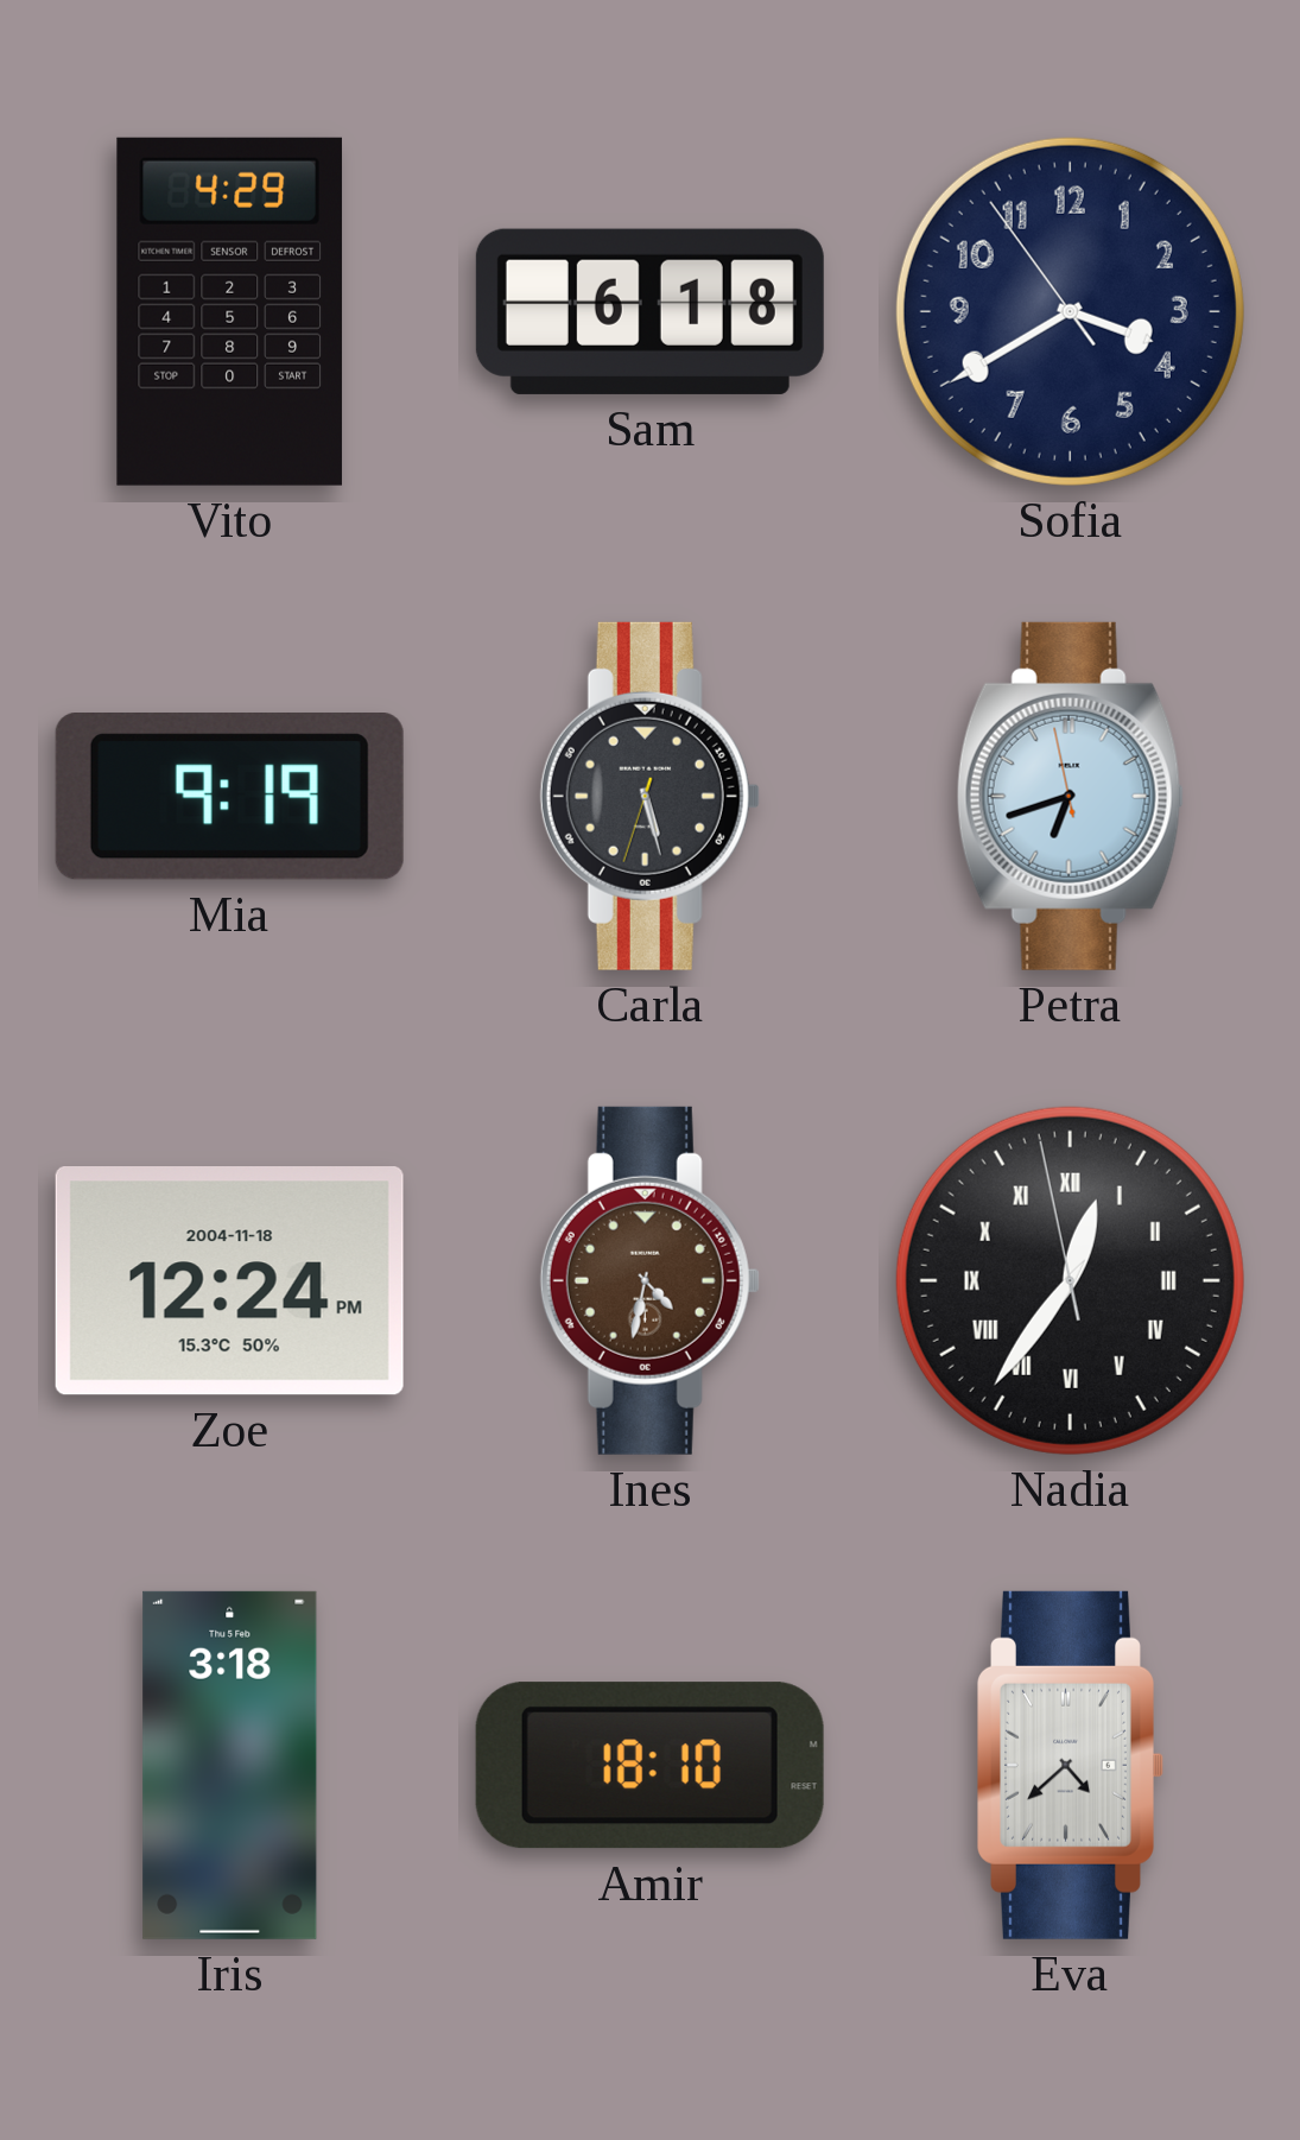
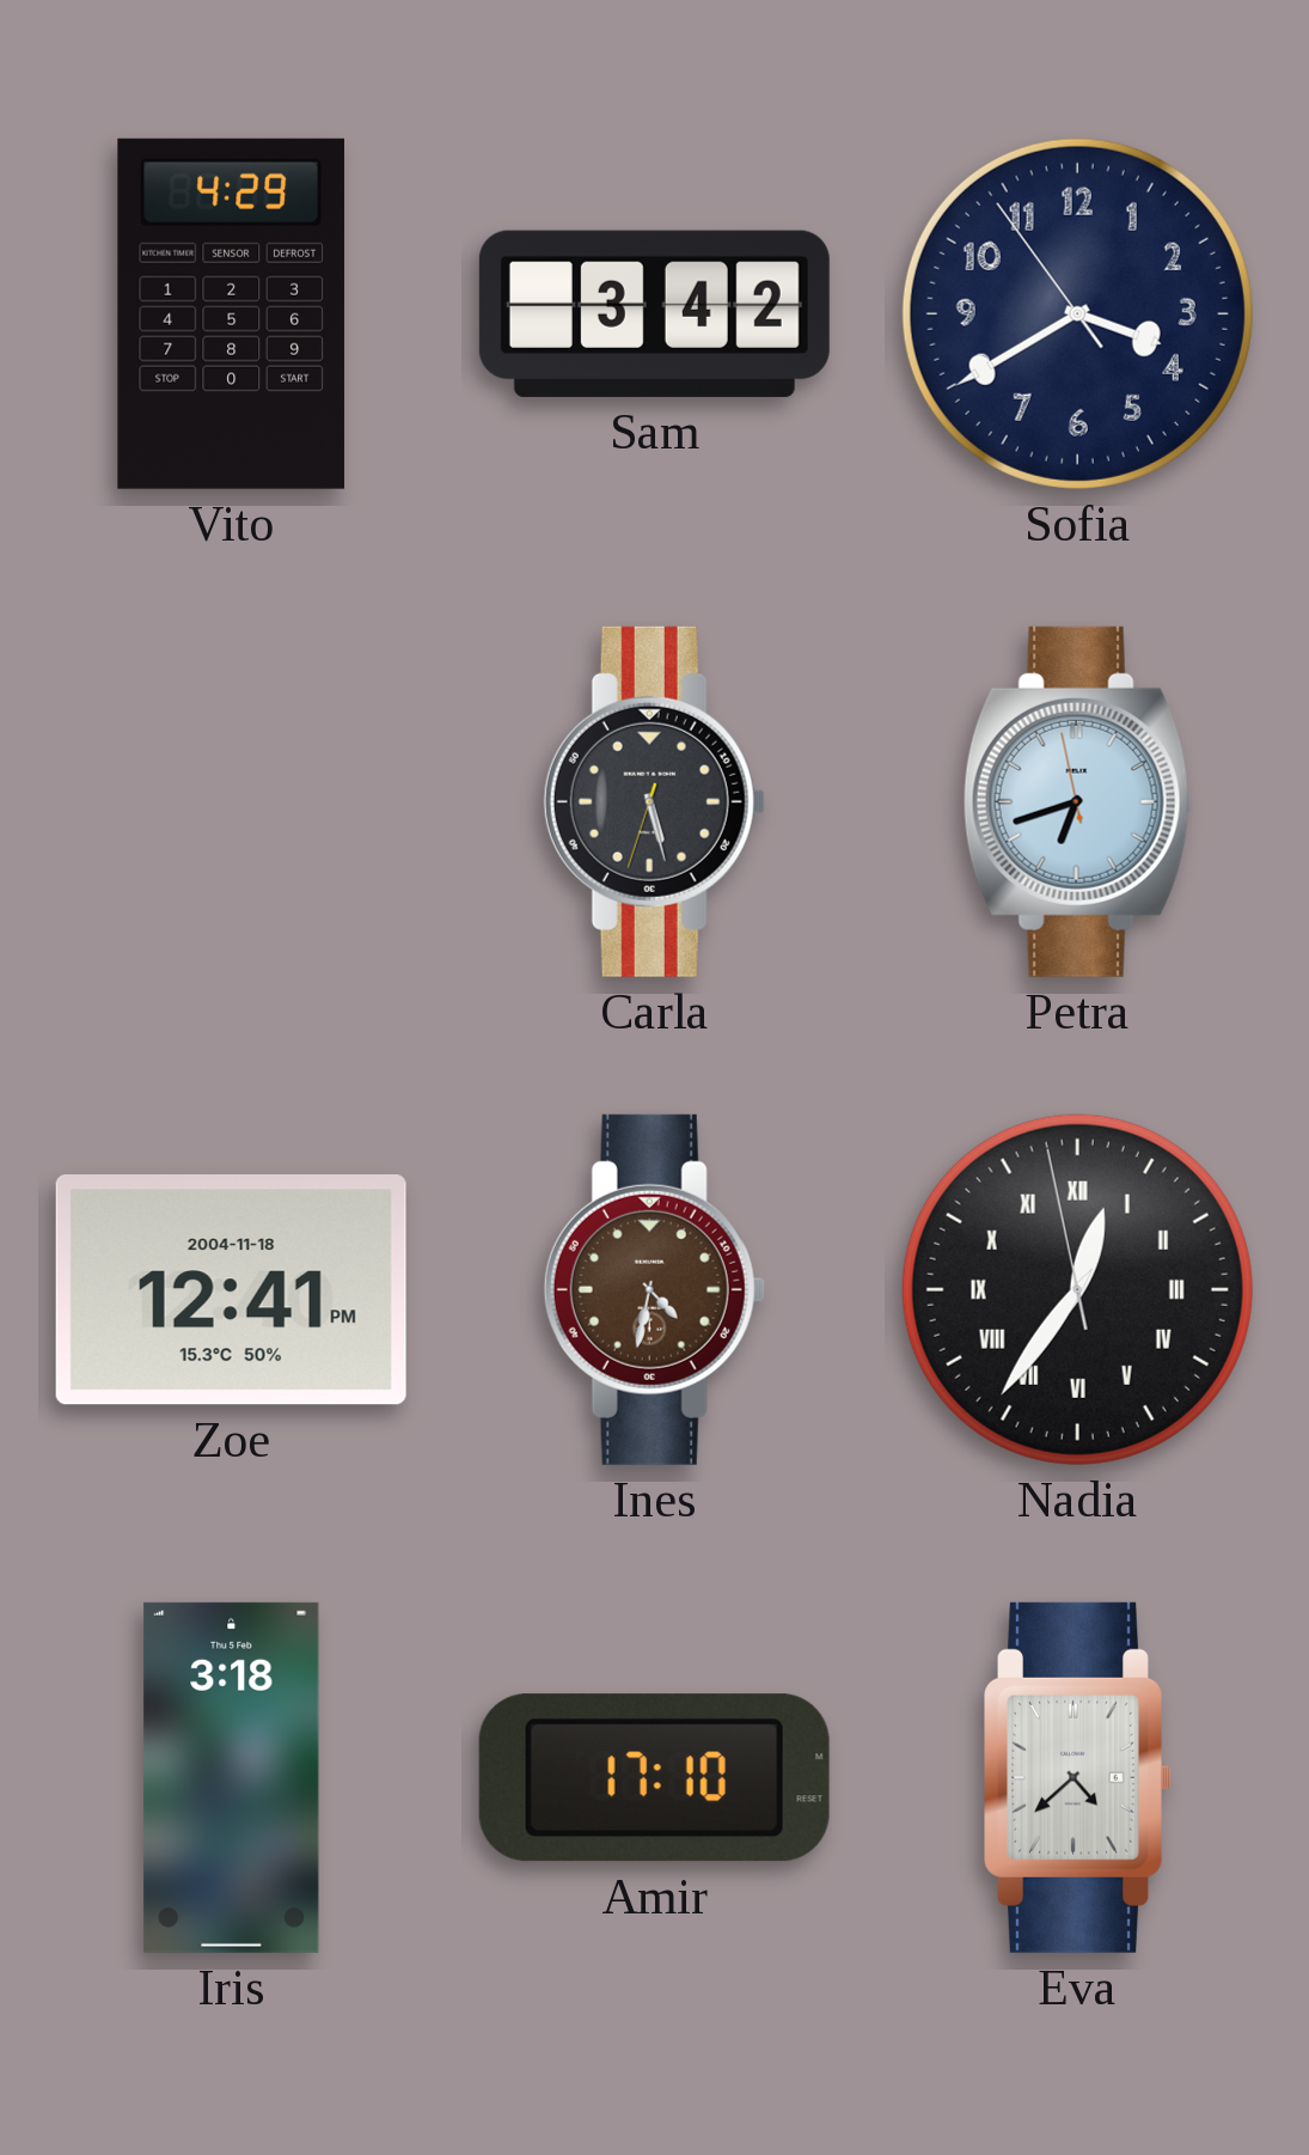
Sam: 6:18 -> 3:42 (654, 313)
Mia: 9:19 -> none (229, 797)
Zoe: 12:24 -> 12:41 (231, 1290)
Amir: 18:10 -> 17:10 (654, 1778)
